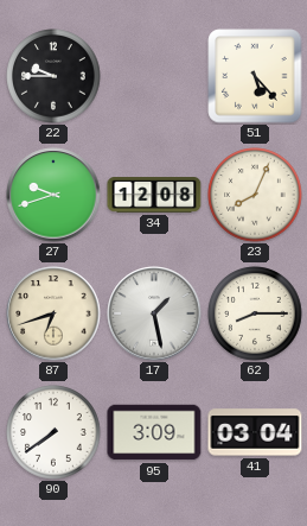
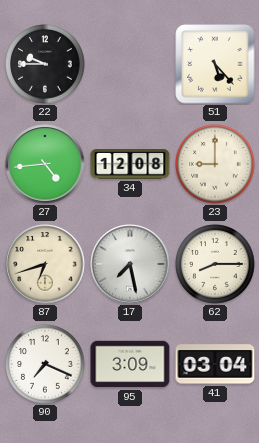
27: 9:42 -> 4:44 (45, 164)
23: 8:04 -> 9:00 (215, 164)
17: 1:28 -> 7:28 (130, 264)
90: 7:39 -> 7:19 (45, 364)
